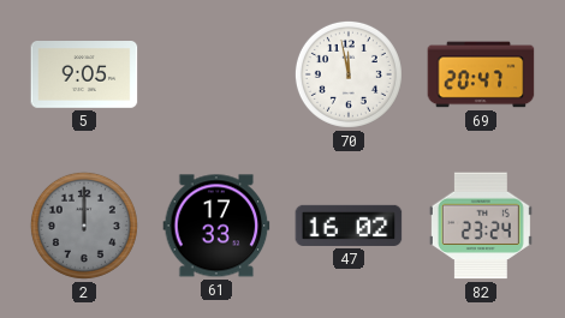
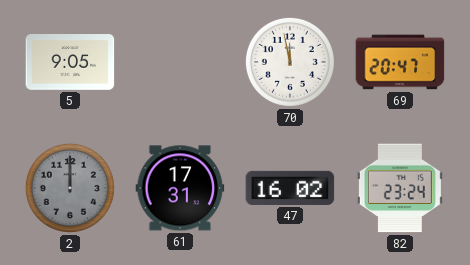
61: 17:33 -> 17:31 (180, 188)
